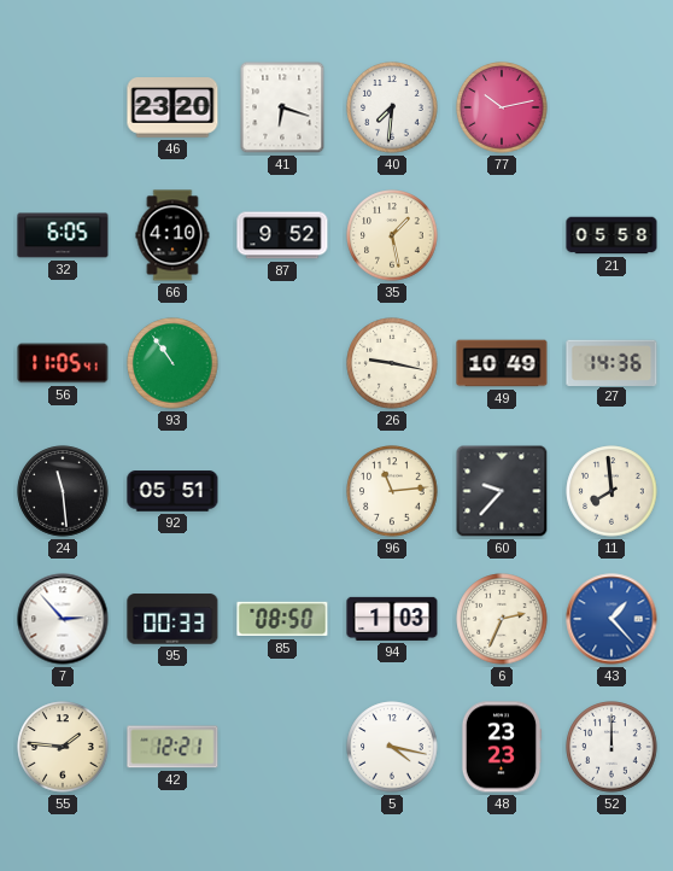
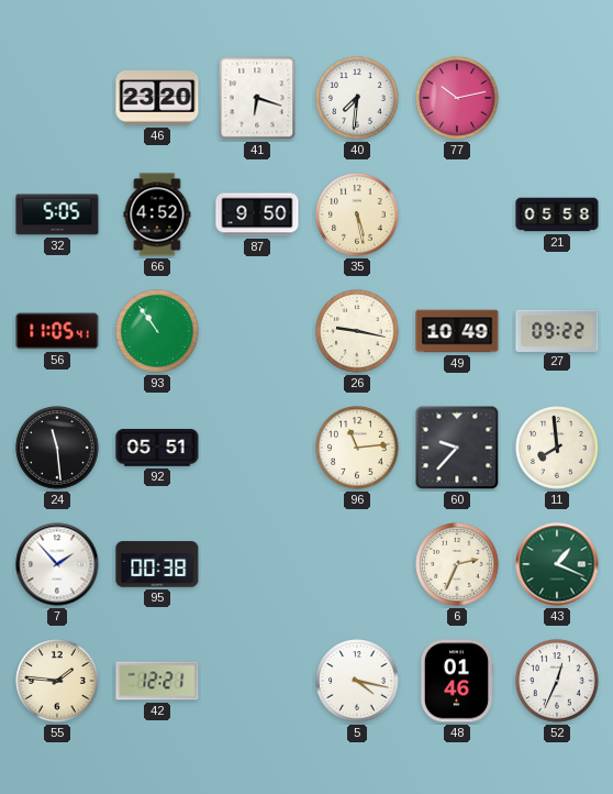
32: 6:05 -> 5:05 (57, 214)
66: 4:10 -> 4:52 (157, 214)
87: 9:52 -> 9:50 (257, 214)
35: 1:28 -> 5:28 (357, 214)
27: 14:36 -> 09:22 (557, 330)
7: 2:53 -> 1:53 (57, 564)
95: 00:33 -> 00:38 (157, 564)
85: 08:50 -> none (282, 619)
94: 1:03 -> none (392, 619)
43: 1:23 -> 1:19 (557, 564)
43 dial: blue -> green (557, 564)
48: 23:23 -> 01:46 (457, 681)
52: 12:00 -> 12:34 (557, 681)
